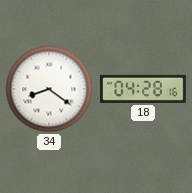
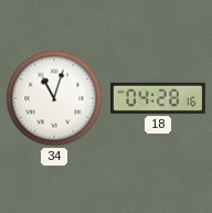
34: 8:21 -> 11:03 (54, 98)
